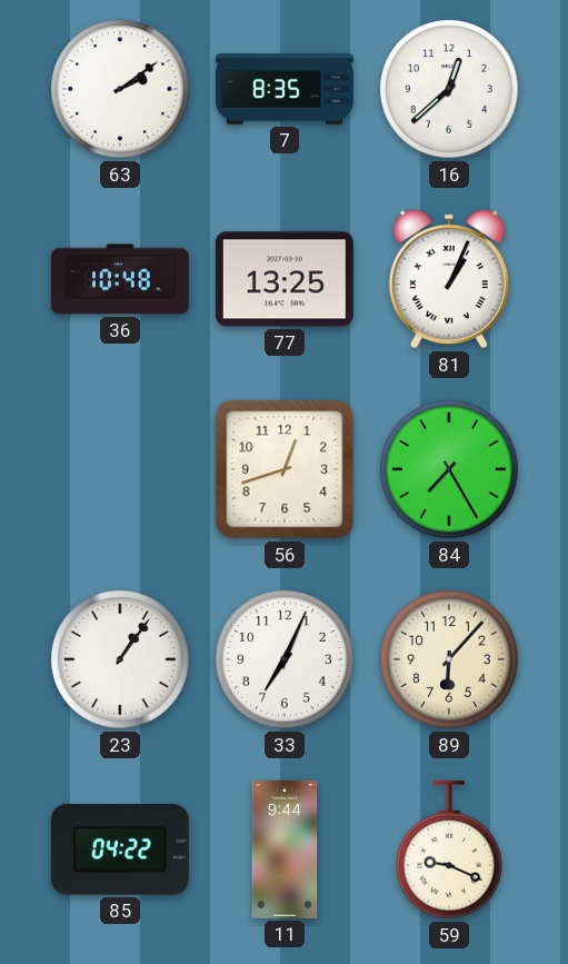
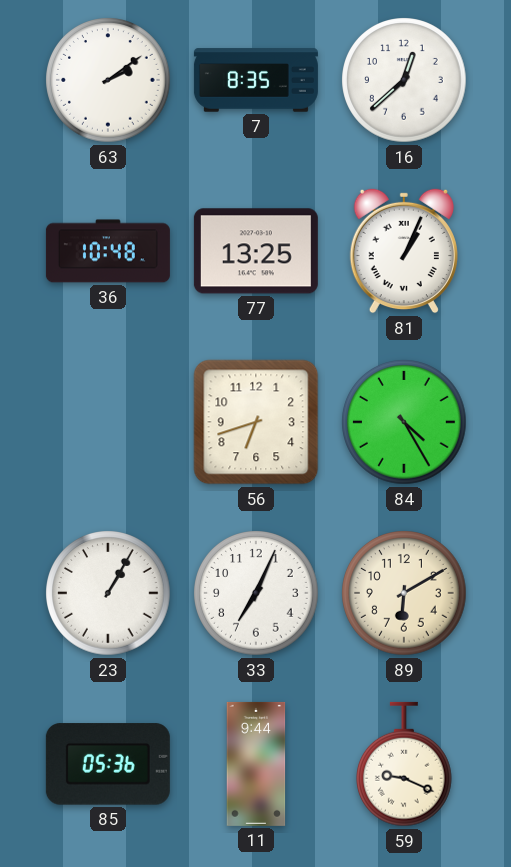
56: 12:42 -> 6:42 (256, 422)
84: 7:25 -> 4:25 (404, 422)
23: 1:06 -> 1:05 (108, 593)
89: 6:07 -> 6:10 (404, 593)
85: 04:22 -> 05:36 (108, 764)
